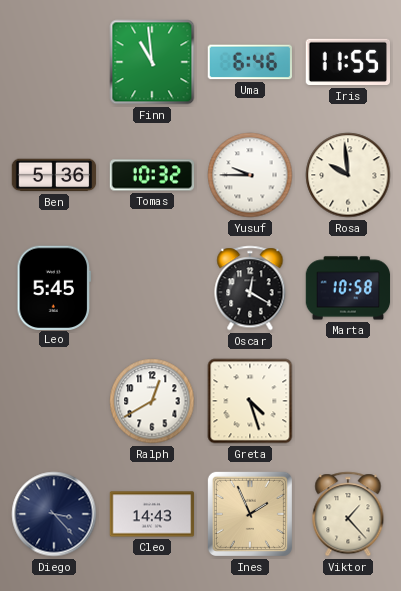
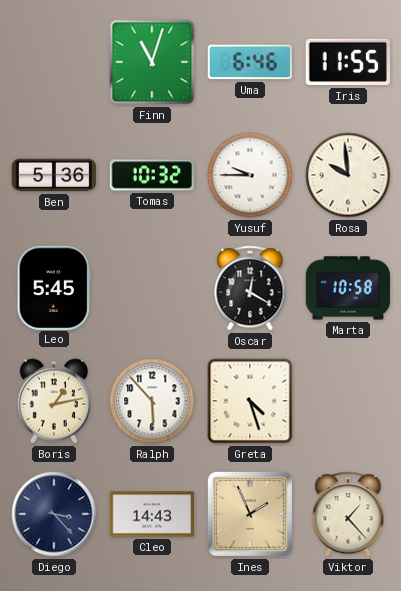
Finn: 10:59 -> 11:03 (152, 62)
Boris: none -> 1:13 (53, 401)
Ralph: 12:40 -> 5:53 (152, 401)
